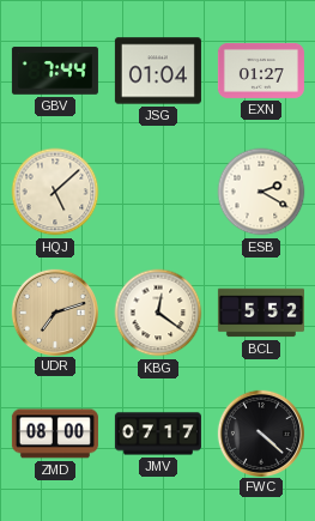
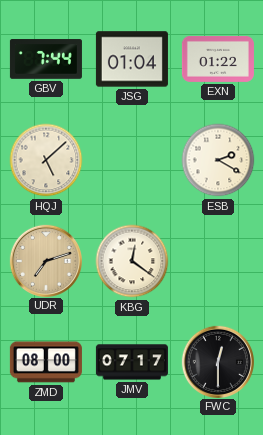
EXN: 01:27 -> 01:22 (218, 59)
BCL: 5:52 -> none (261, 313)
FWC: 4:22 -> 12:30 (217, 361)
